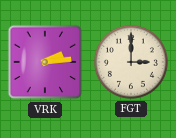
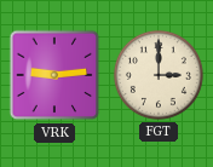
VRK: 2:14 -> 9:14 (54, 75)
